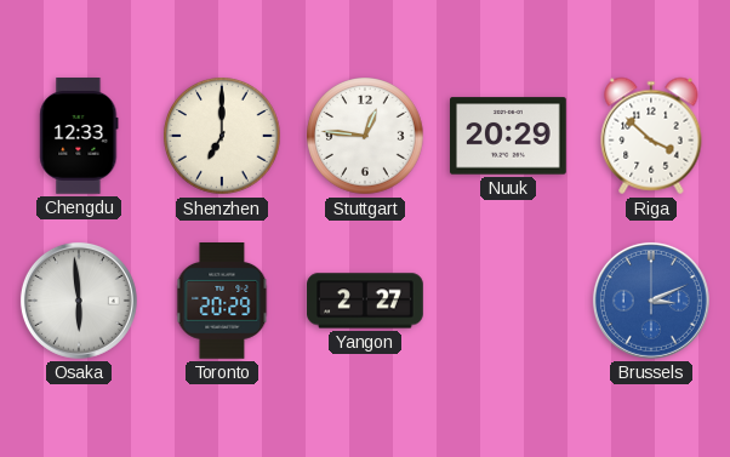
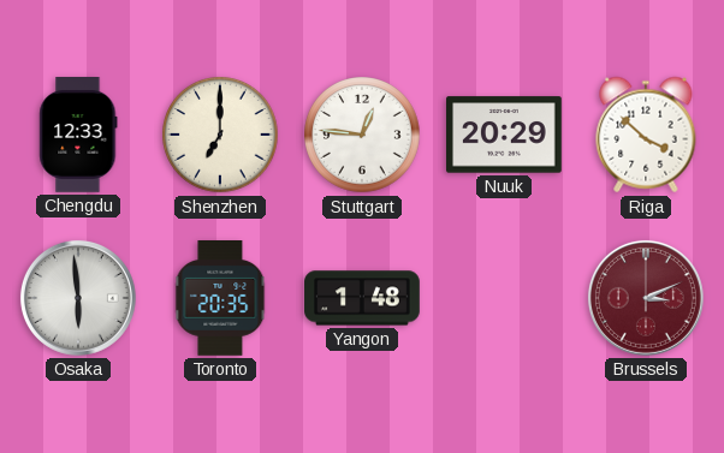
Toronto: 20:29 -> 20:35 (220, 299)
Yangon: 2:27 -> 1:48 (362, 298)
Brussels dial: blue -> burgundy (646, 298)
